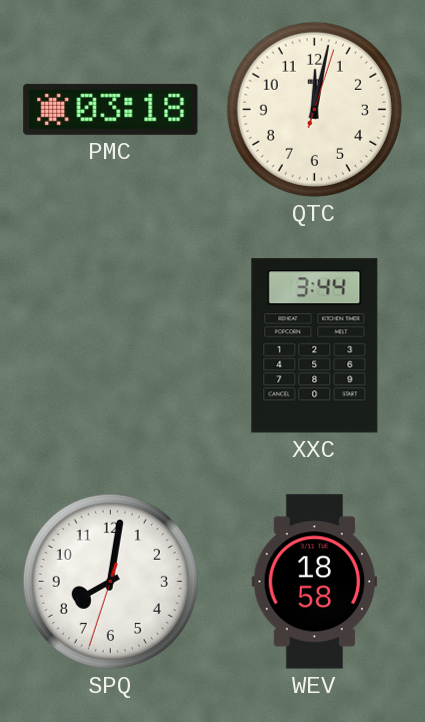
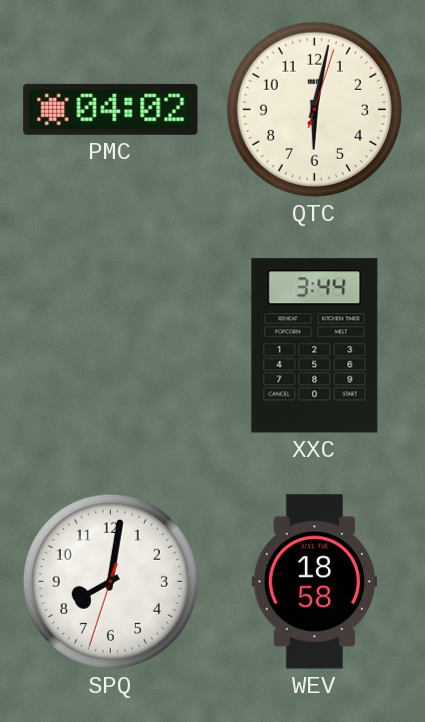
PMC: 03:18 -> 04:02 (111, 109)
QTC: 12:02 -> 6:02 (314, 109)
